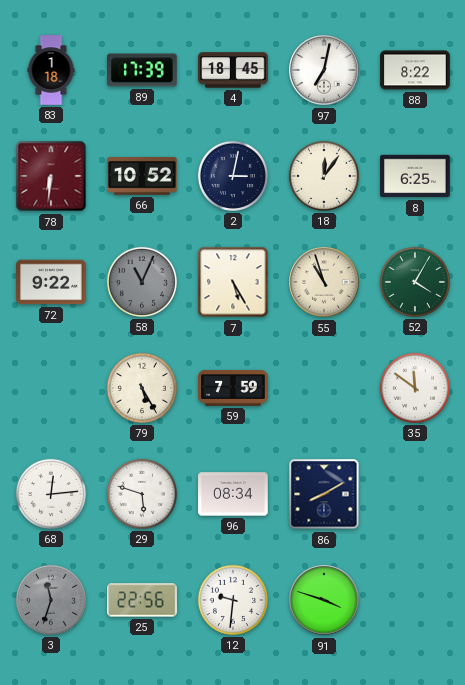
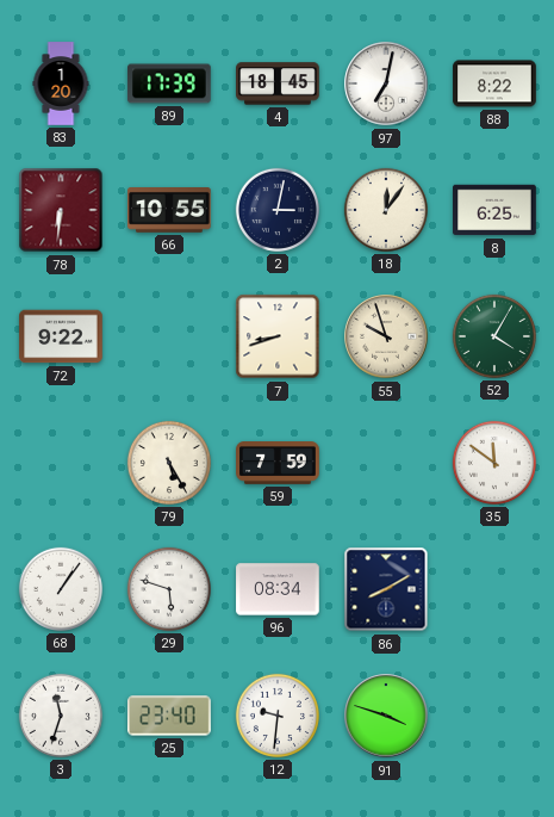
83: 1:18 -> 1:20 (61, 83)
66: 10:52 -> 10:55 (169, 211)
58: 11:04 -> none (142, 282)
7: 5:25 -> 8:42 (278, 336)
55: 10:57 -> 9:57 (386, 336)
68: 12:14 -> 1:06 (61, 589)
3 dial: grey -> white (61, 716)
25: 22:56 -> 23:40 (169, 716)
